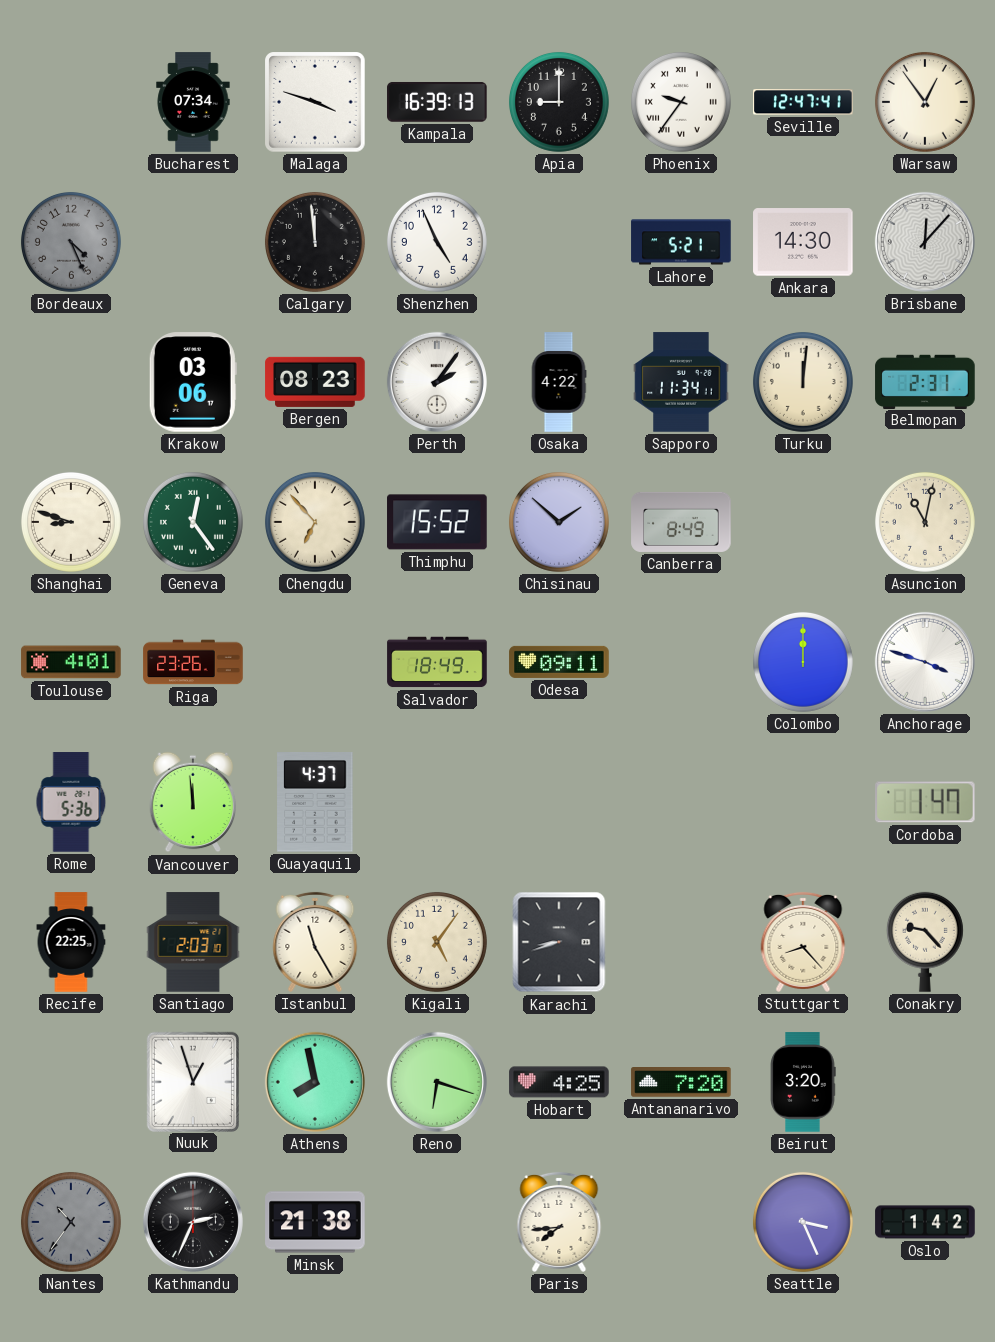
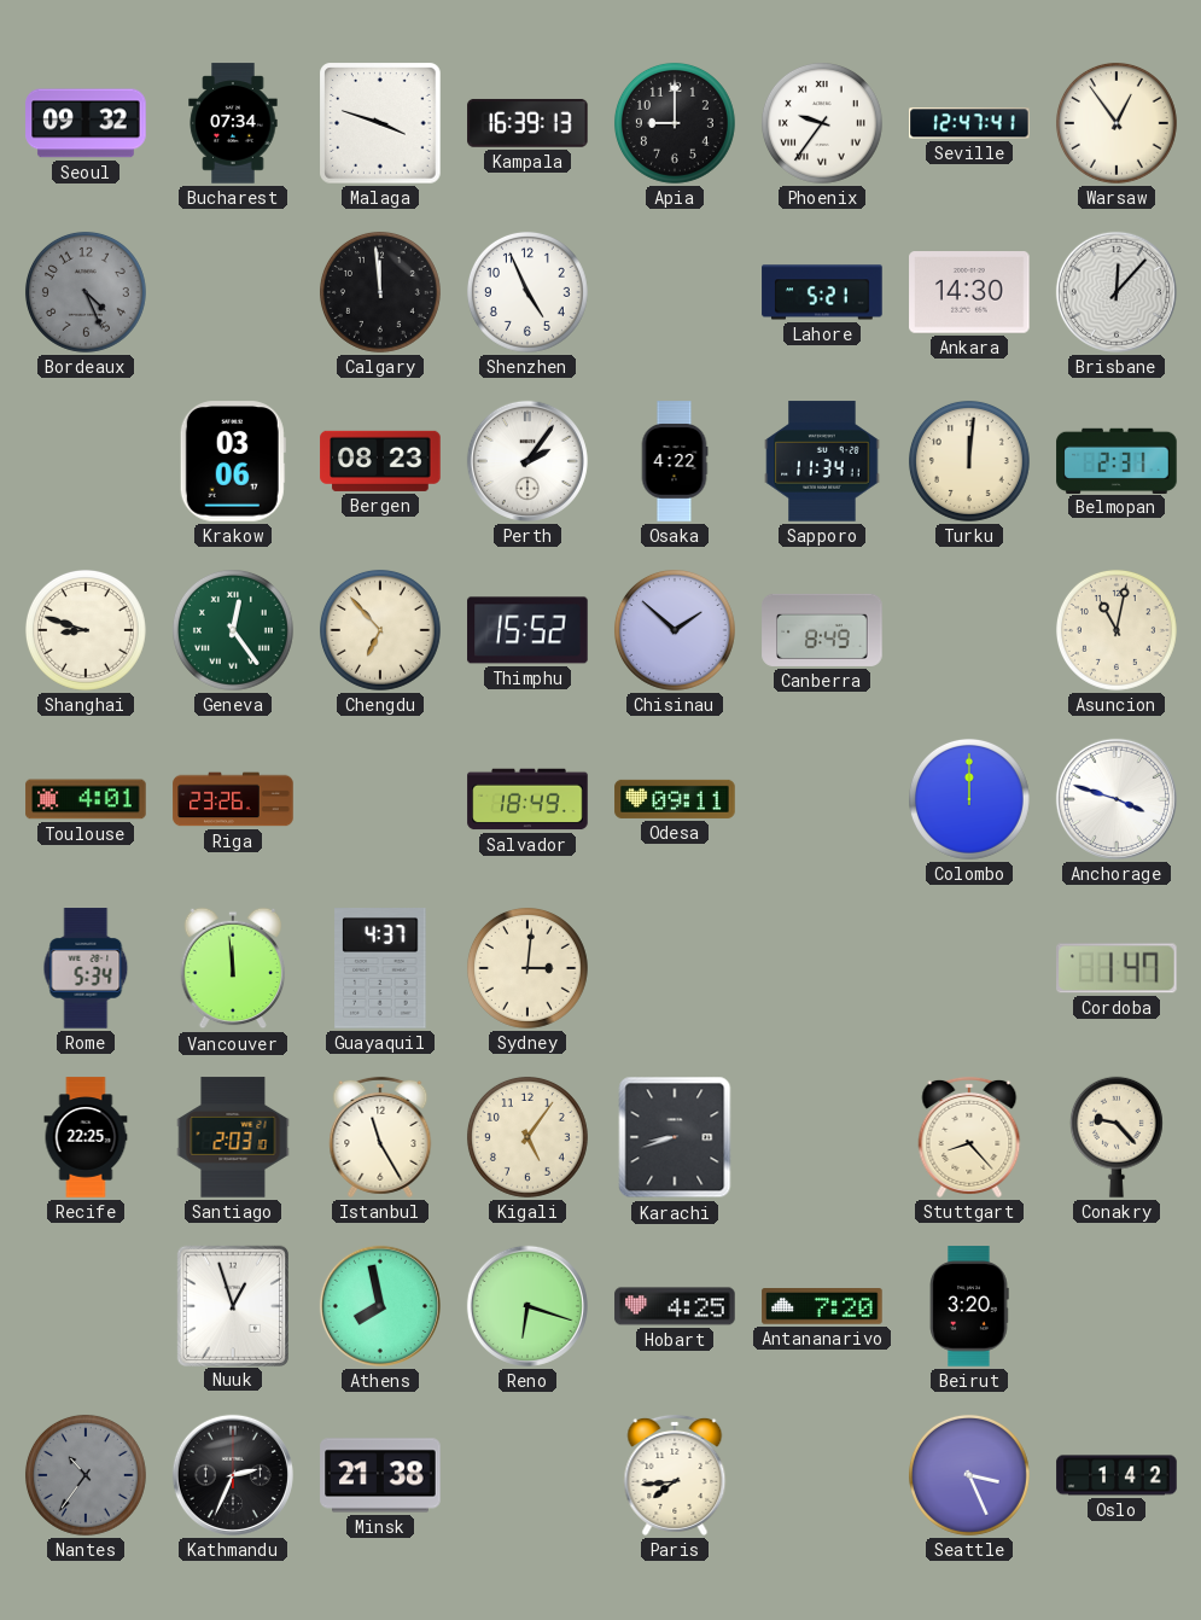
Seoul: none -> 09:32 (86, 123)
Rome: 5:36 -> 5:34 (86, 968)
Sydney: none -> 3:01 (527, 968)
